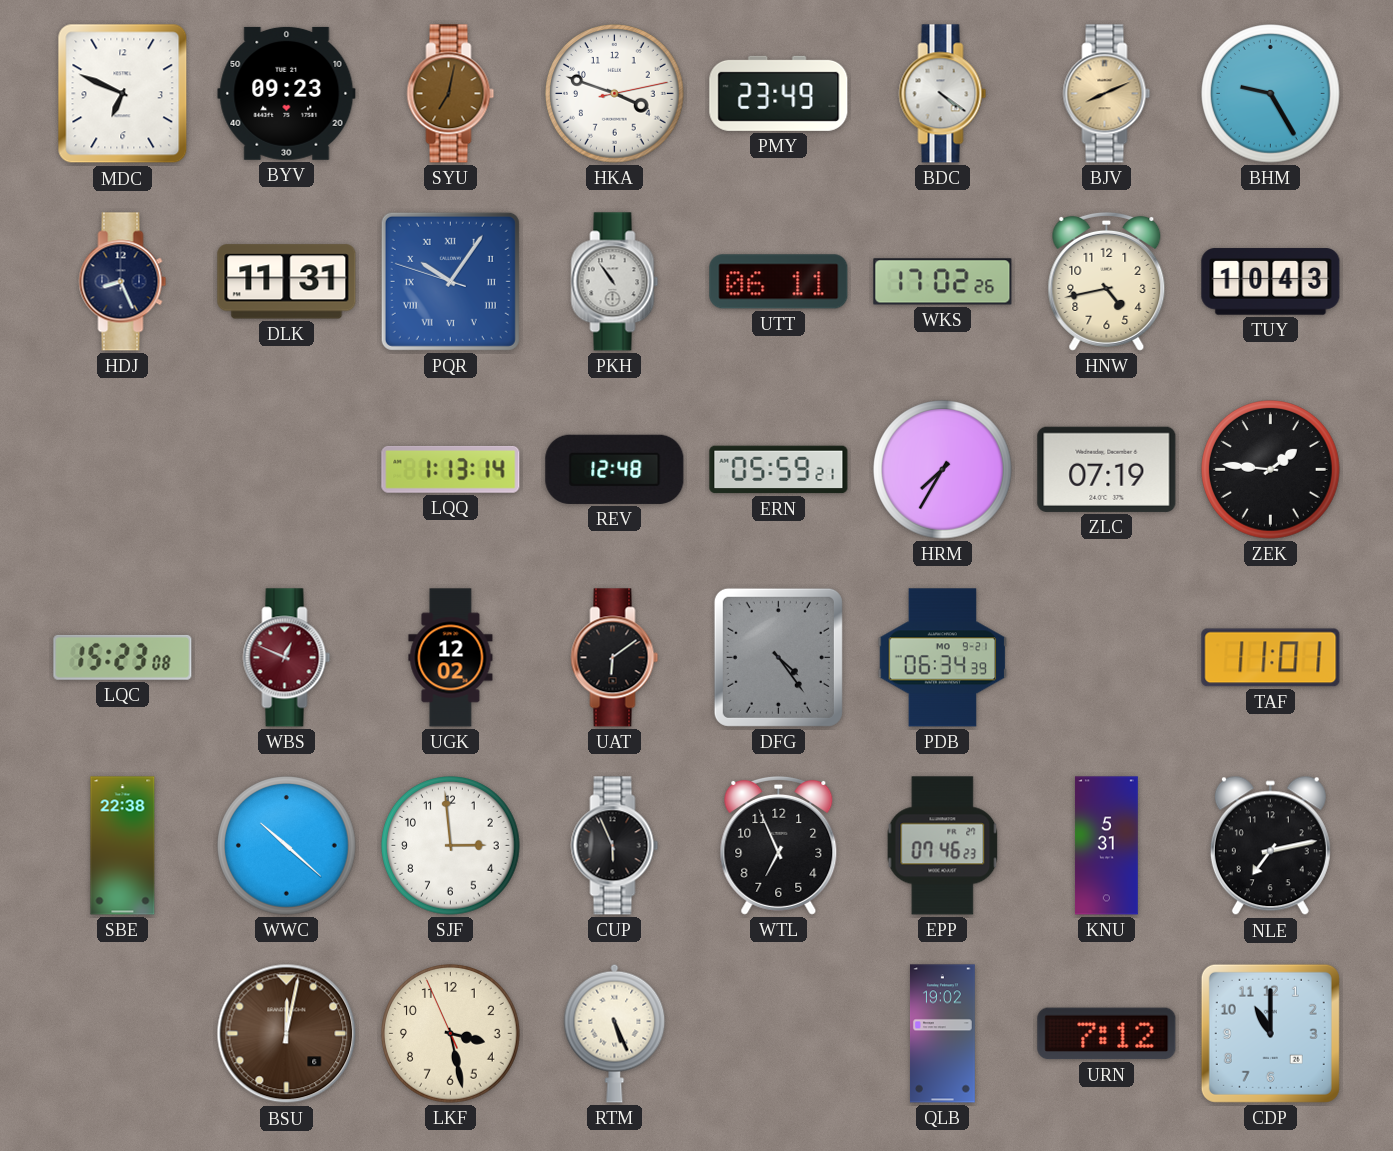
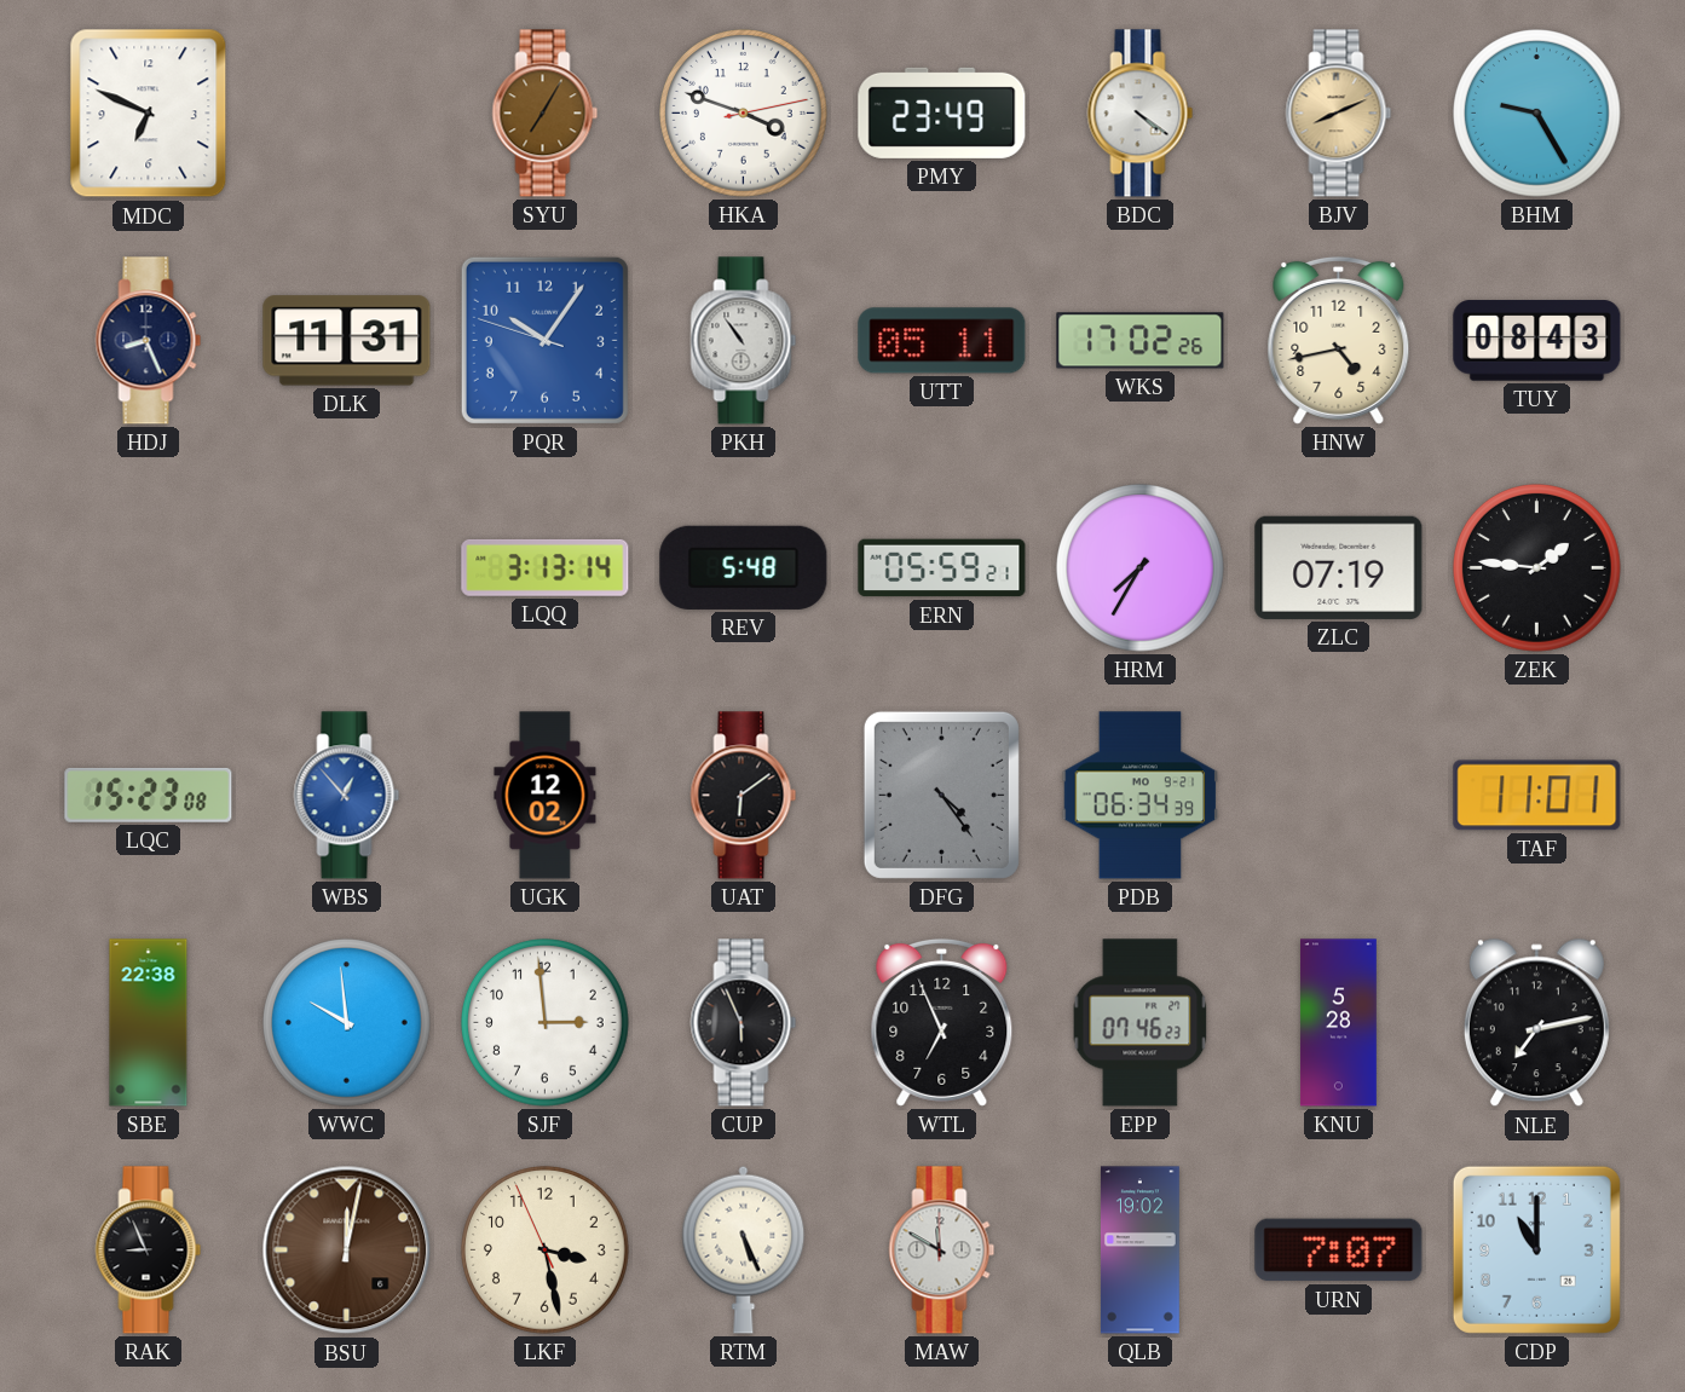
BYV: 09:23 -> none (287, 93)
SYU: 7:02 -> 7:05 (546, 114)
PQR numerals: Roman -> Arabic (544, 340)
UTT: 06:11 -> 05:11 (942, 341)
TUY: 10:43 -> 08:43 (1537, 341)
LQQ: 1:13 -> 3:13 (546, 567)
REV: 12:48 -> 5:48 (744, 567)
WBS: 12:49 -> 12:53 (347, 796)
WBS dial: burgundy -> blue (347, 796)
WWC: 10:22 -> 9:59 (347, 1023)
KNU: 5:31 -> 5:28 (1338, 1023)
RAK: none -> 8:56 (149, 1251)
MAW: none -> 11:50 (942, 1251)
URN: 7:12 -> 7:07 (1339, 1251)
